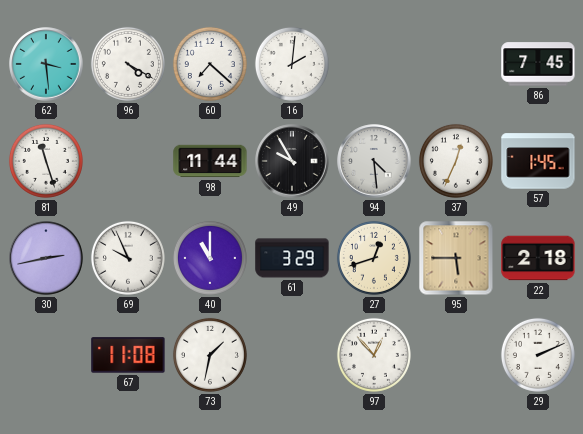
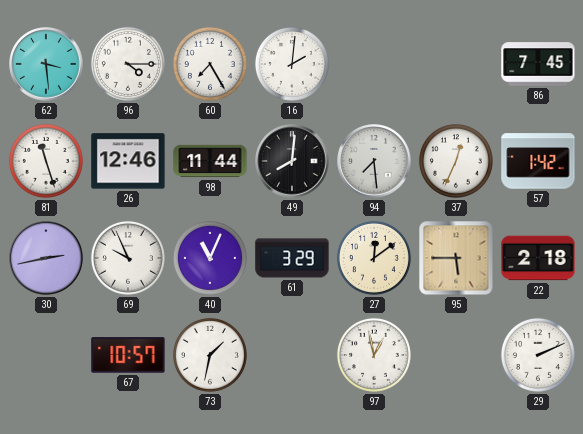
96: 4:20 -> 4:15 (128, 64)
60: 7:22 -> 7:25 (210, 64)
26: none -> 12:46 (128, 161)
49: 9:55 -> 8:01 (292, 161)
94: 4:29 -> 7:29 (374, 161)
57: 1:45 -> 1:42 (538, 161)
40: 11:00 -> 11:04 (210, 258)
27: 12:42 -> 12:09 (374, 258)
67: 11:08 -> 10:57 (128, 355)
97: 12:53 -> 12:58 (374, 355)
